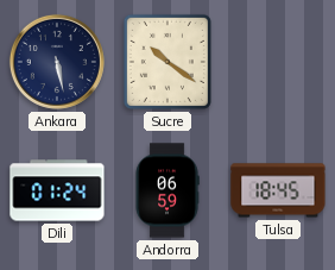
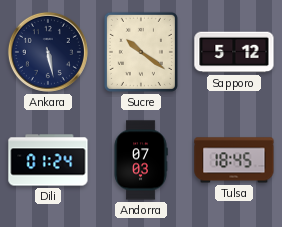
Sapporo: none -> 5:12 (234, 52)
Andorra: 06:59 -> 07:03 (141, 160)
